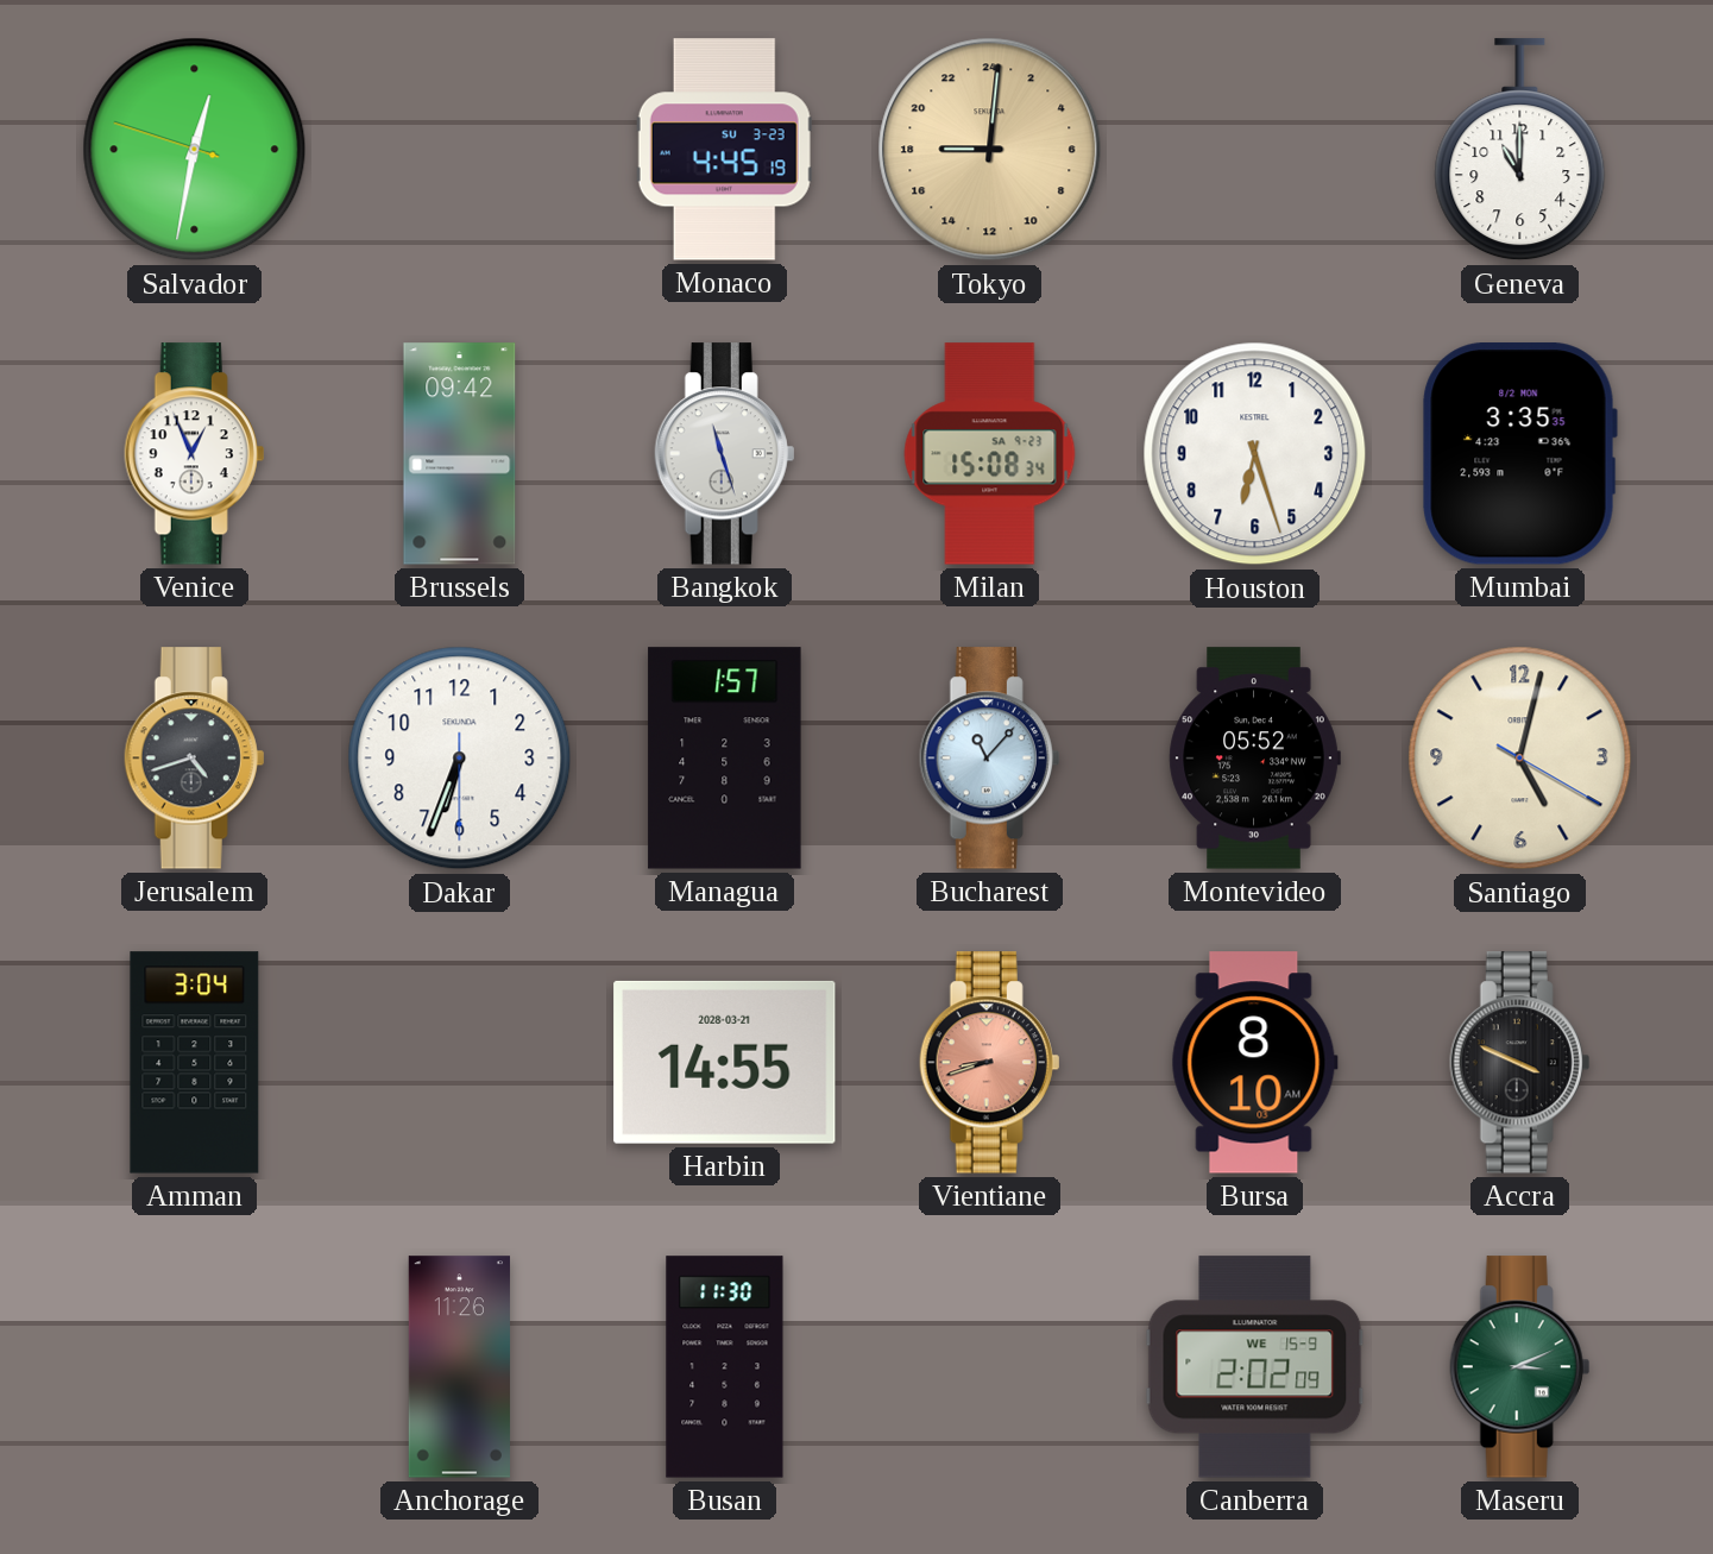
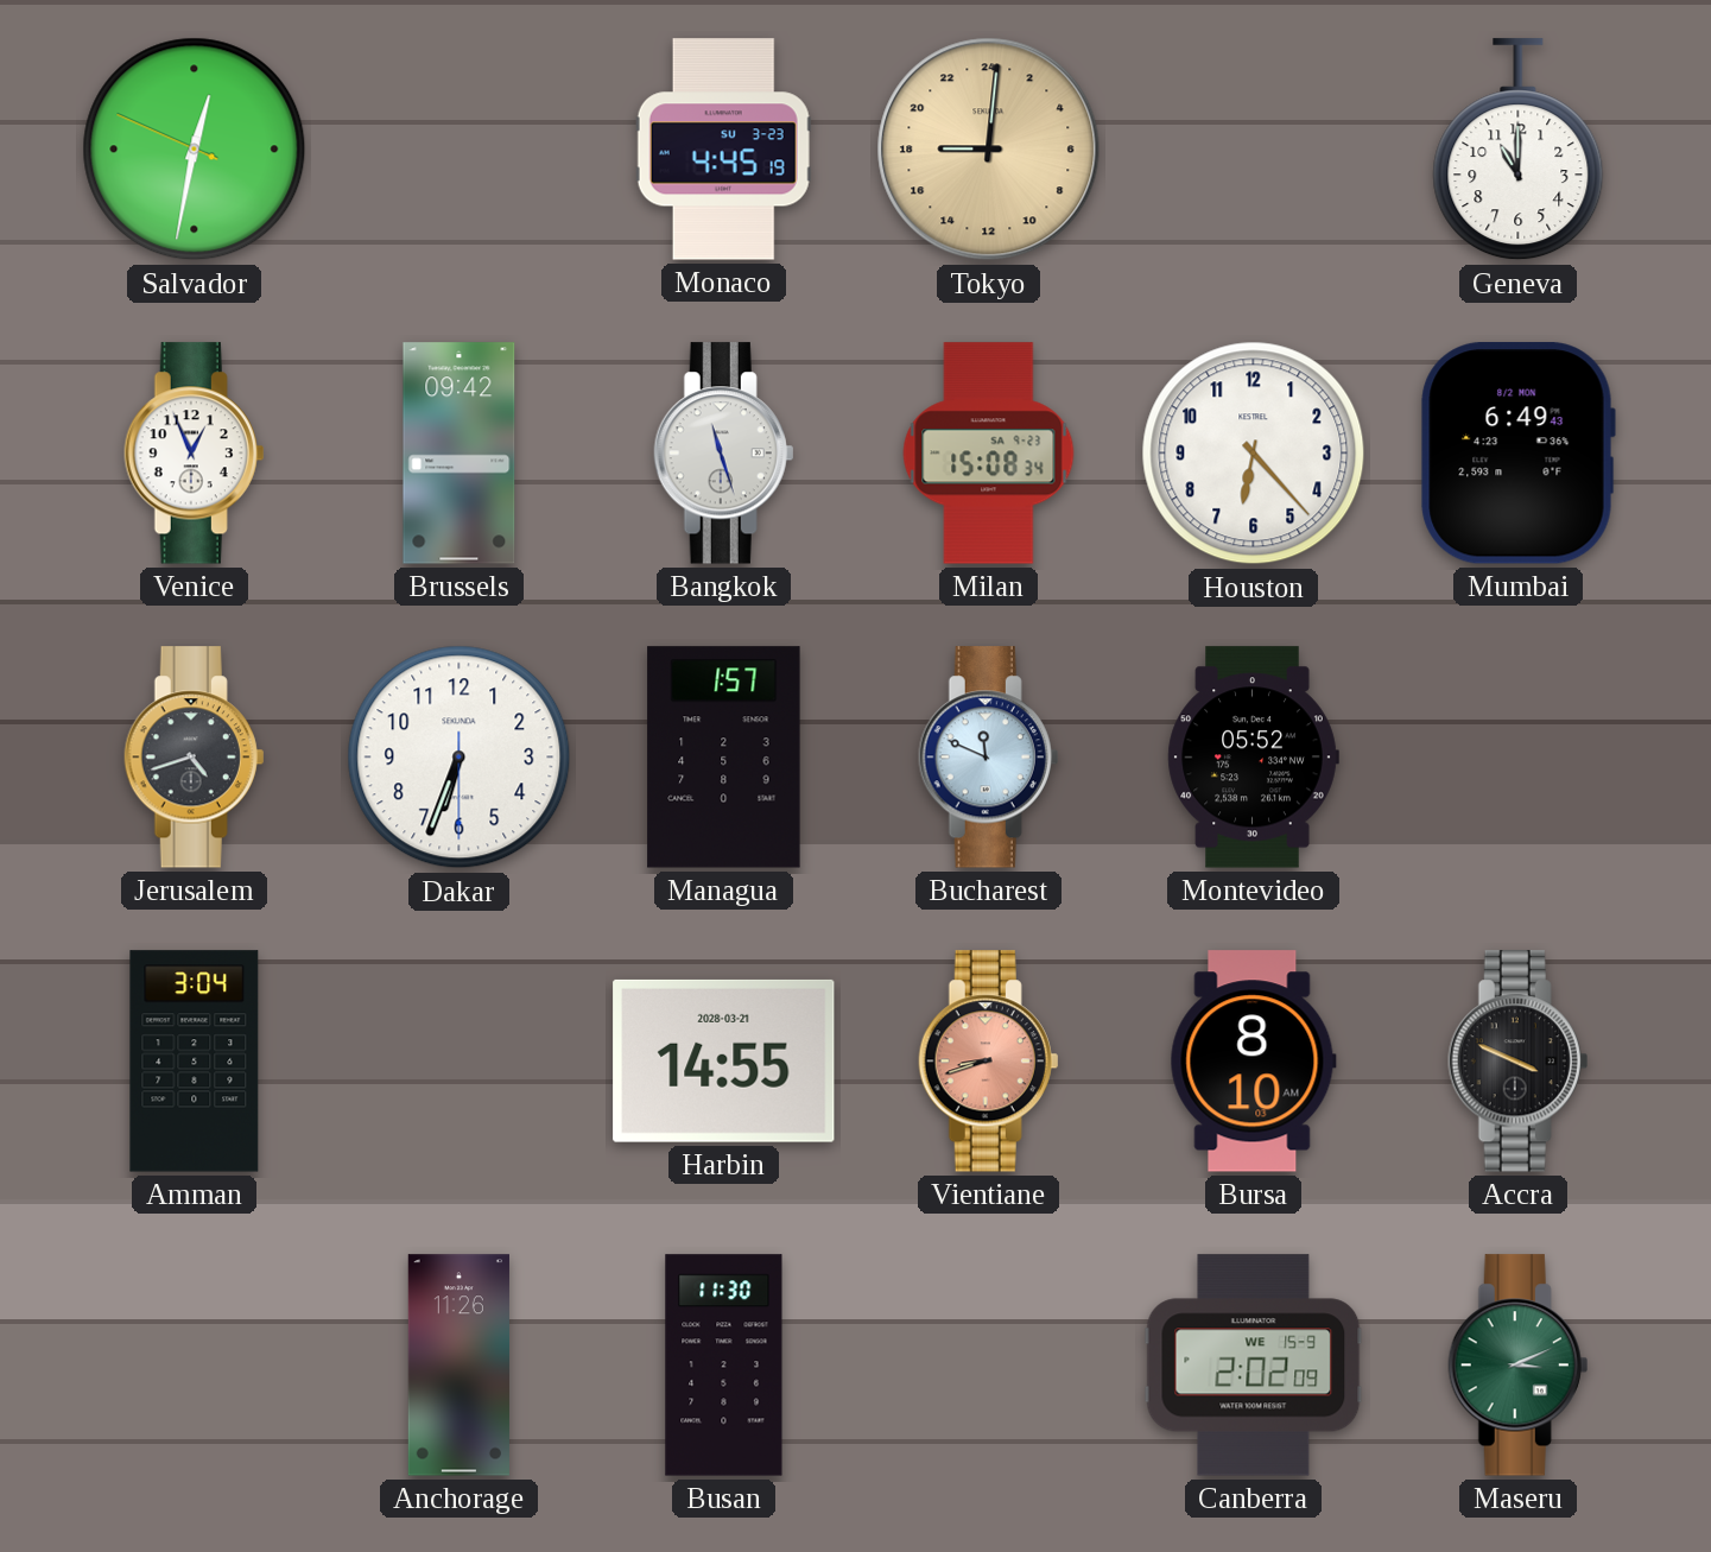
Salvador: 12:31:48 -> 12:31:49 (195, 150)
Houston: 6:27 -> 6:23 (1254, 454)
Mumbai: 3:35 -> 6:49 (1517, 454)
Bucharest: 11:07 -> 11:49 (989, 758)
Santiago: 5:02 -> none (1520, 759)
